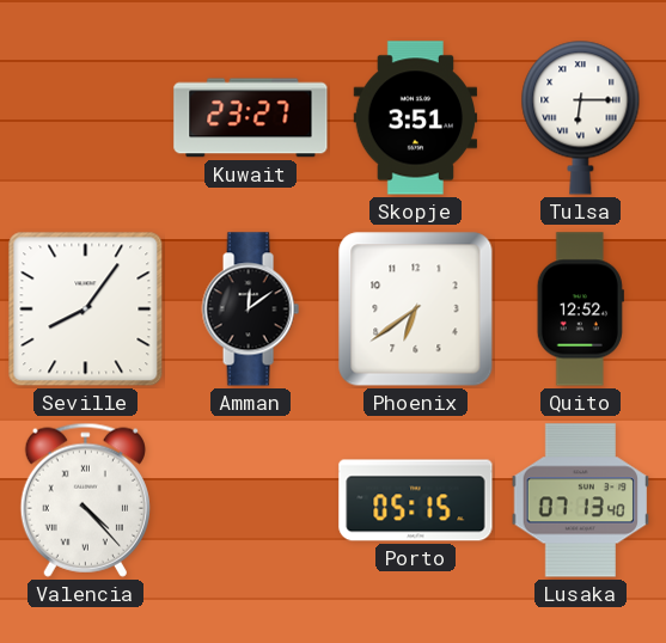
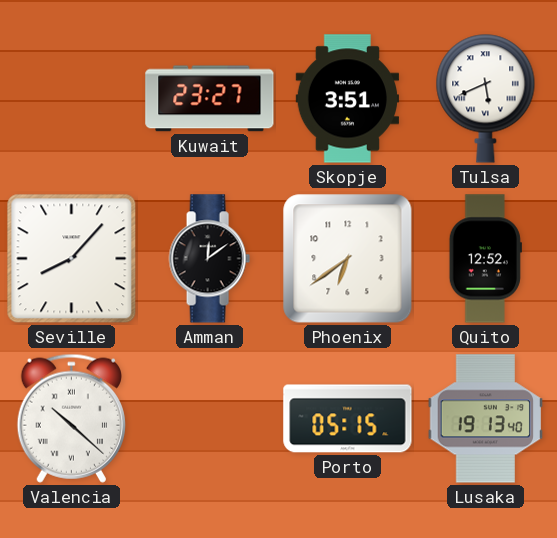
Tulsa: 6:15 -> 5:41 (486, 98)
Seville: 8:06 -> 8:07 (72, 259)
Valencia: 4:23 -> 10:22 (71, 418)
Lusaka: 07:13 -> 19:13 (486, 419)
